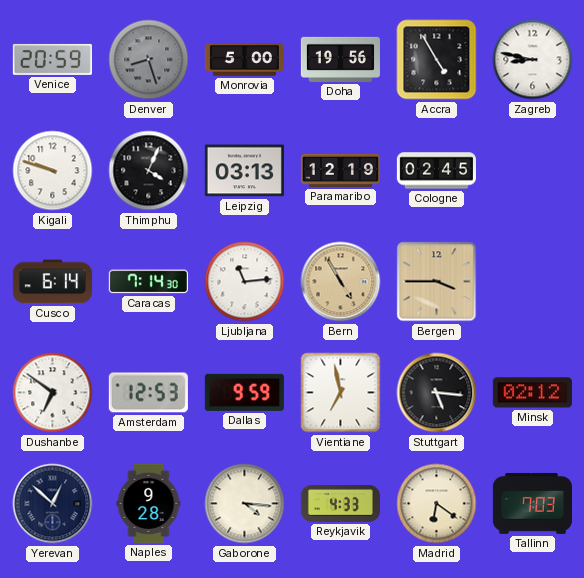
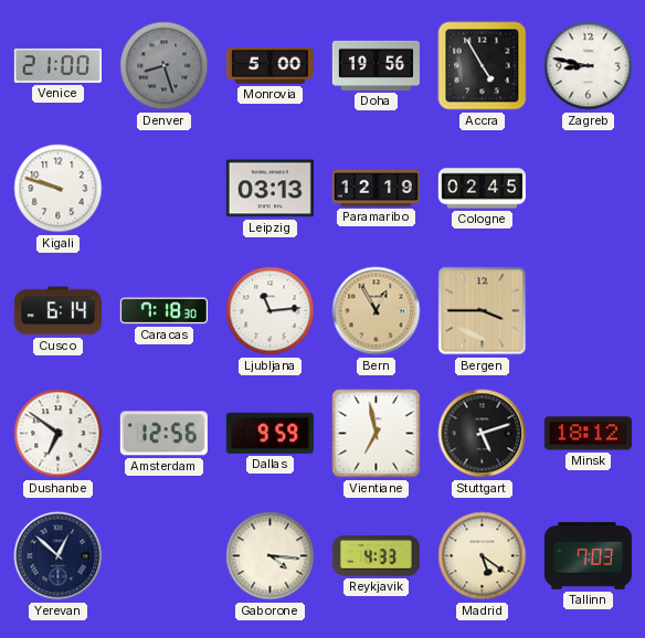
Venice: 20:59 -> 21:00 (57, 65)
Thimphu: 4:04 -> none (149, 171)
Caracas: 7:14 -> 7:18 (163, 311)
Bern: 4:55 -> 12:55 (377, 311)
Amsterdam: 12:53 -> 12:56 (163, 434)
Stuttgart: 5:16 -> 5:12 (483, 434)
Minsk: 02:12 -> 18:12 (588, 434)
Naples: 9:28 -> none (149, 503)
Madrid: 6:21 -> 5:21 (483, 556)
